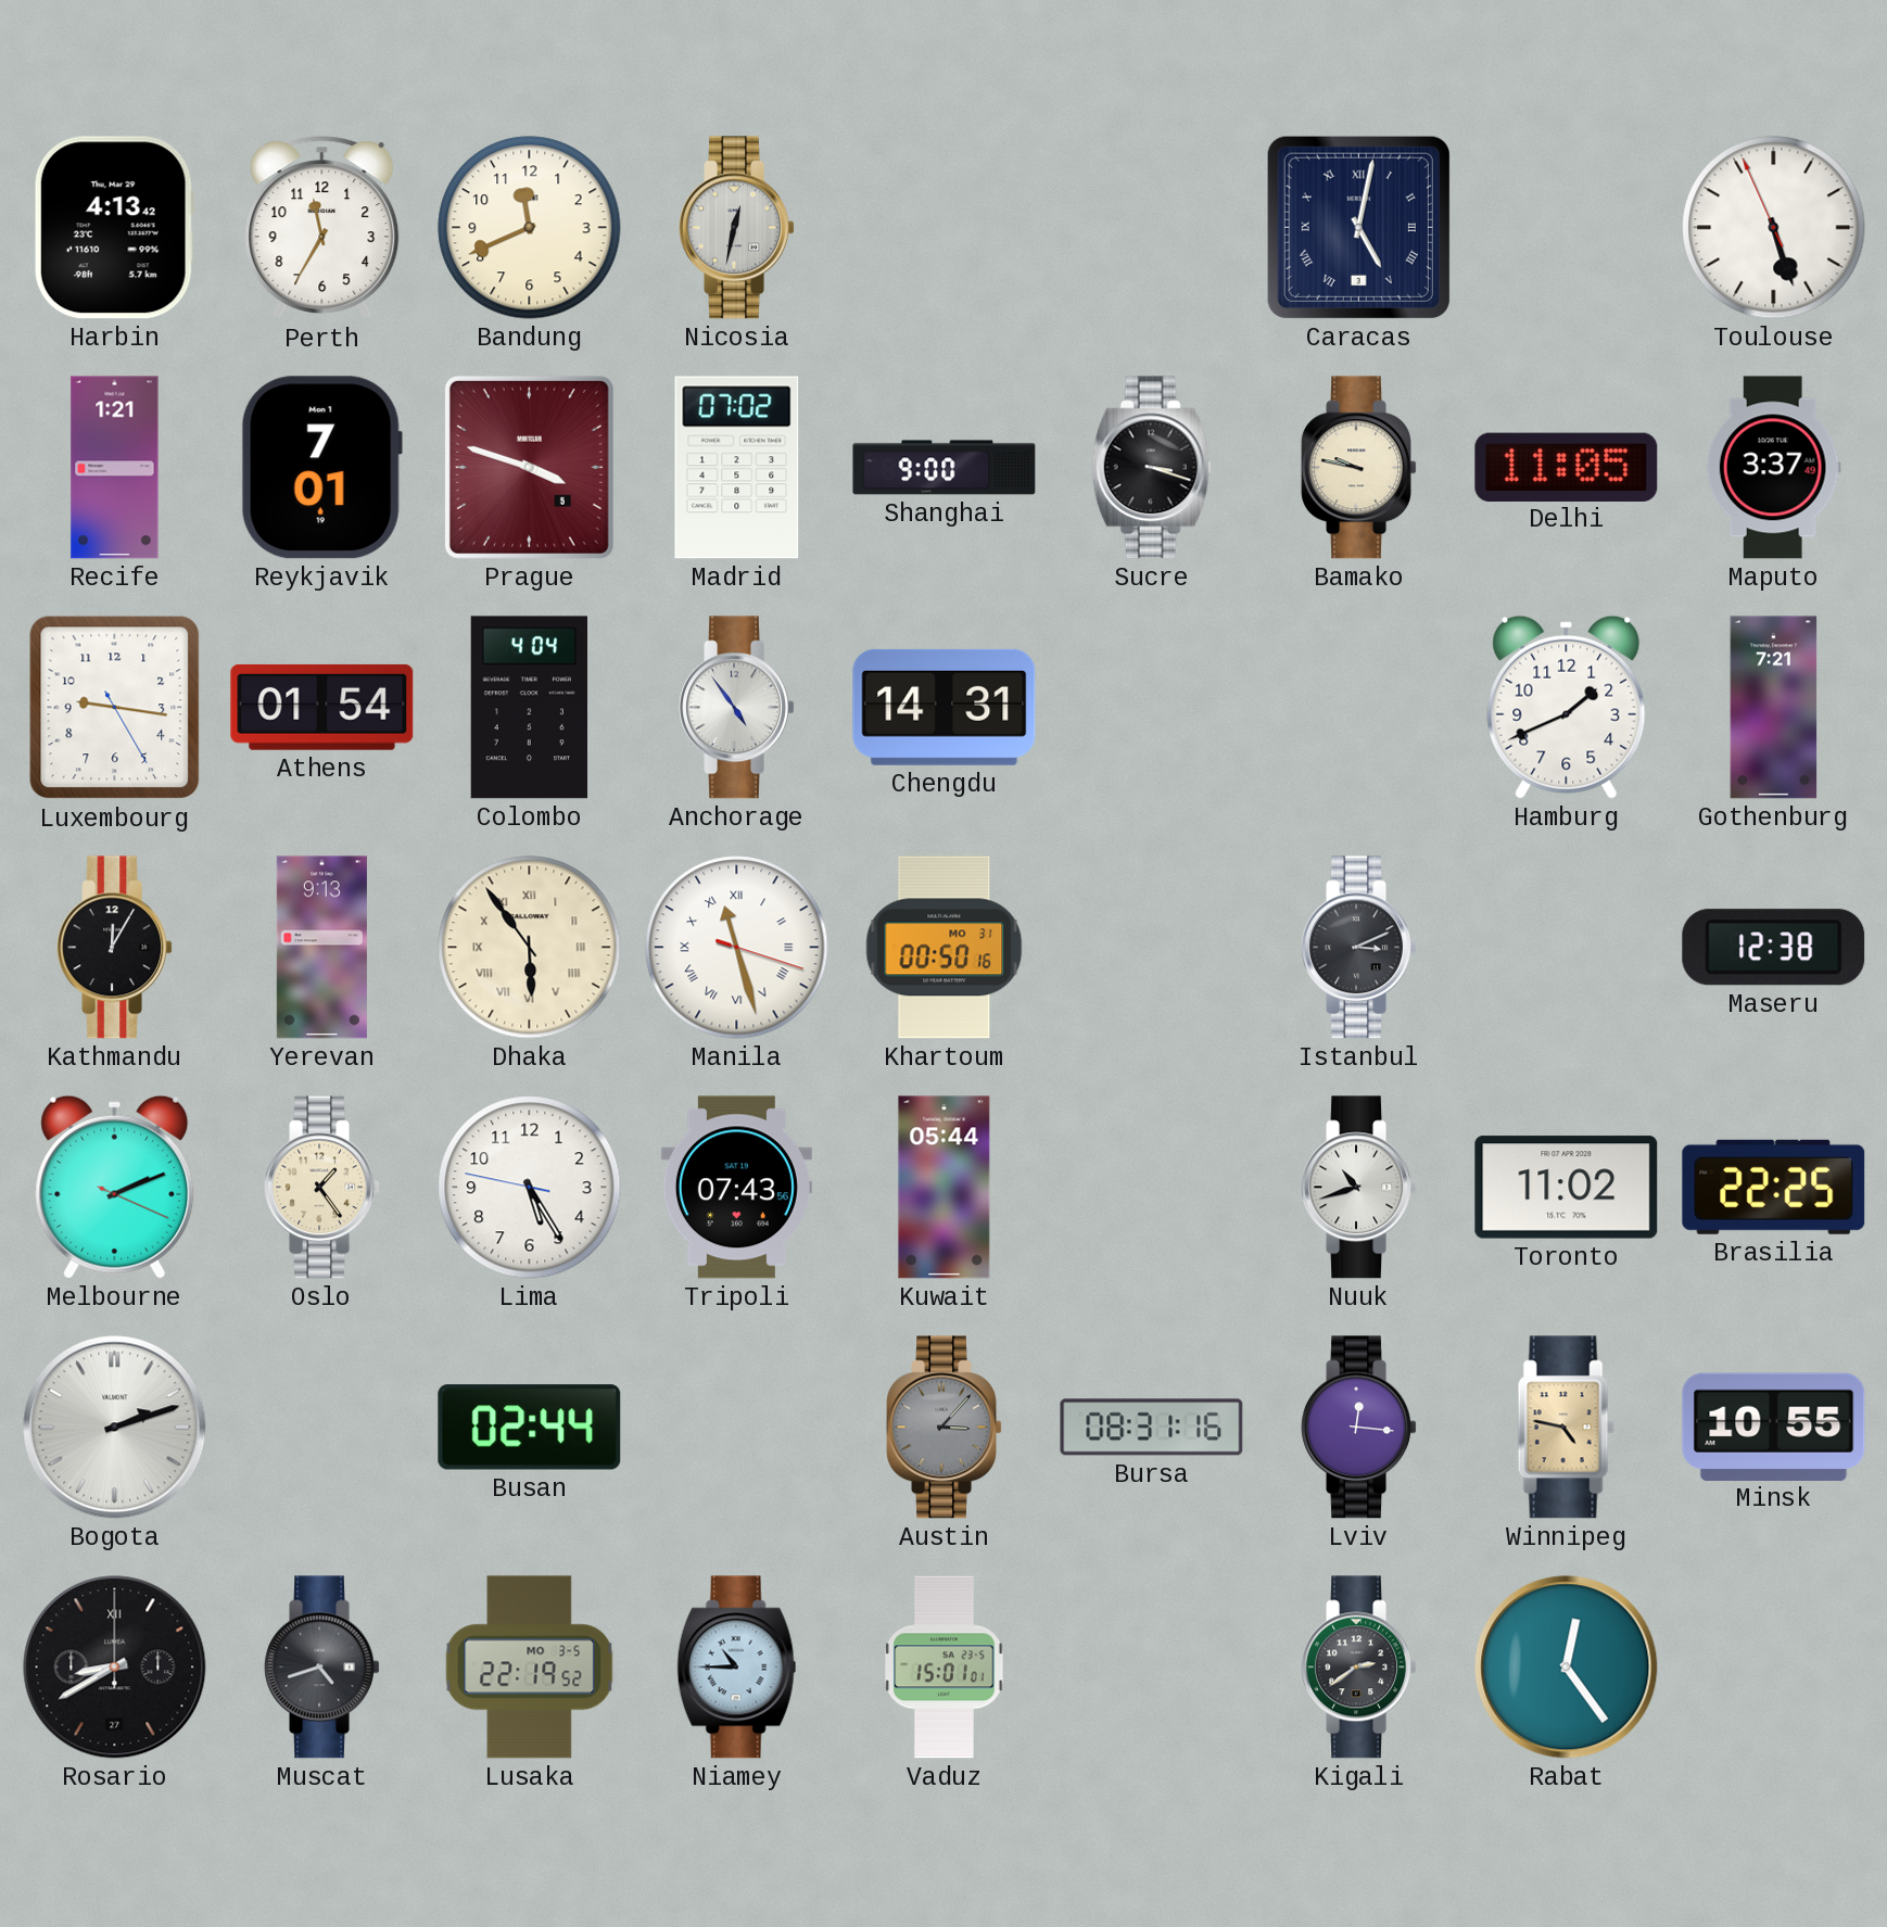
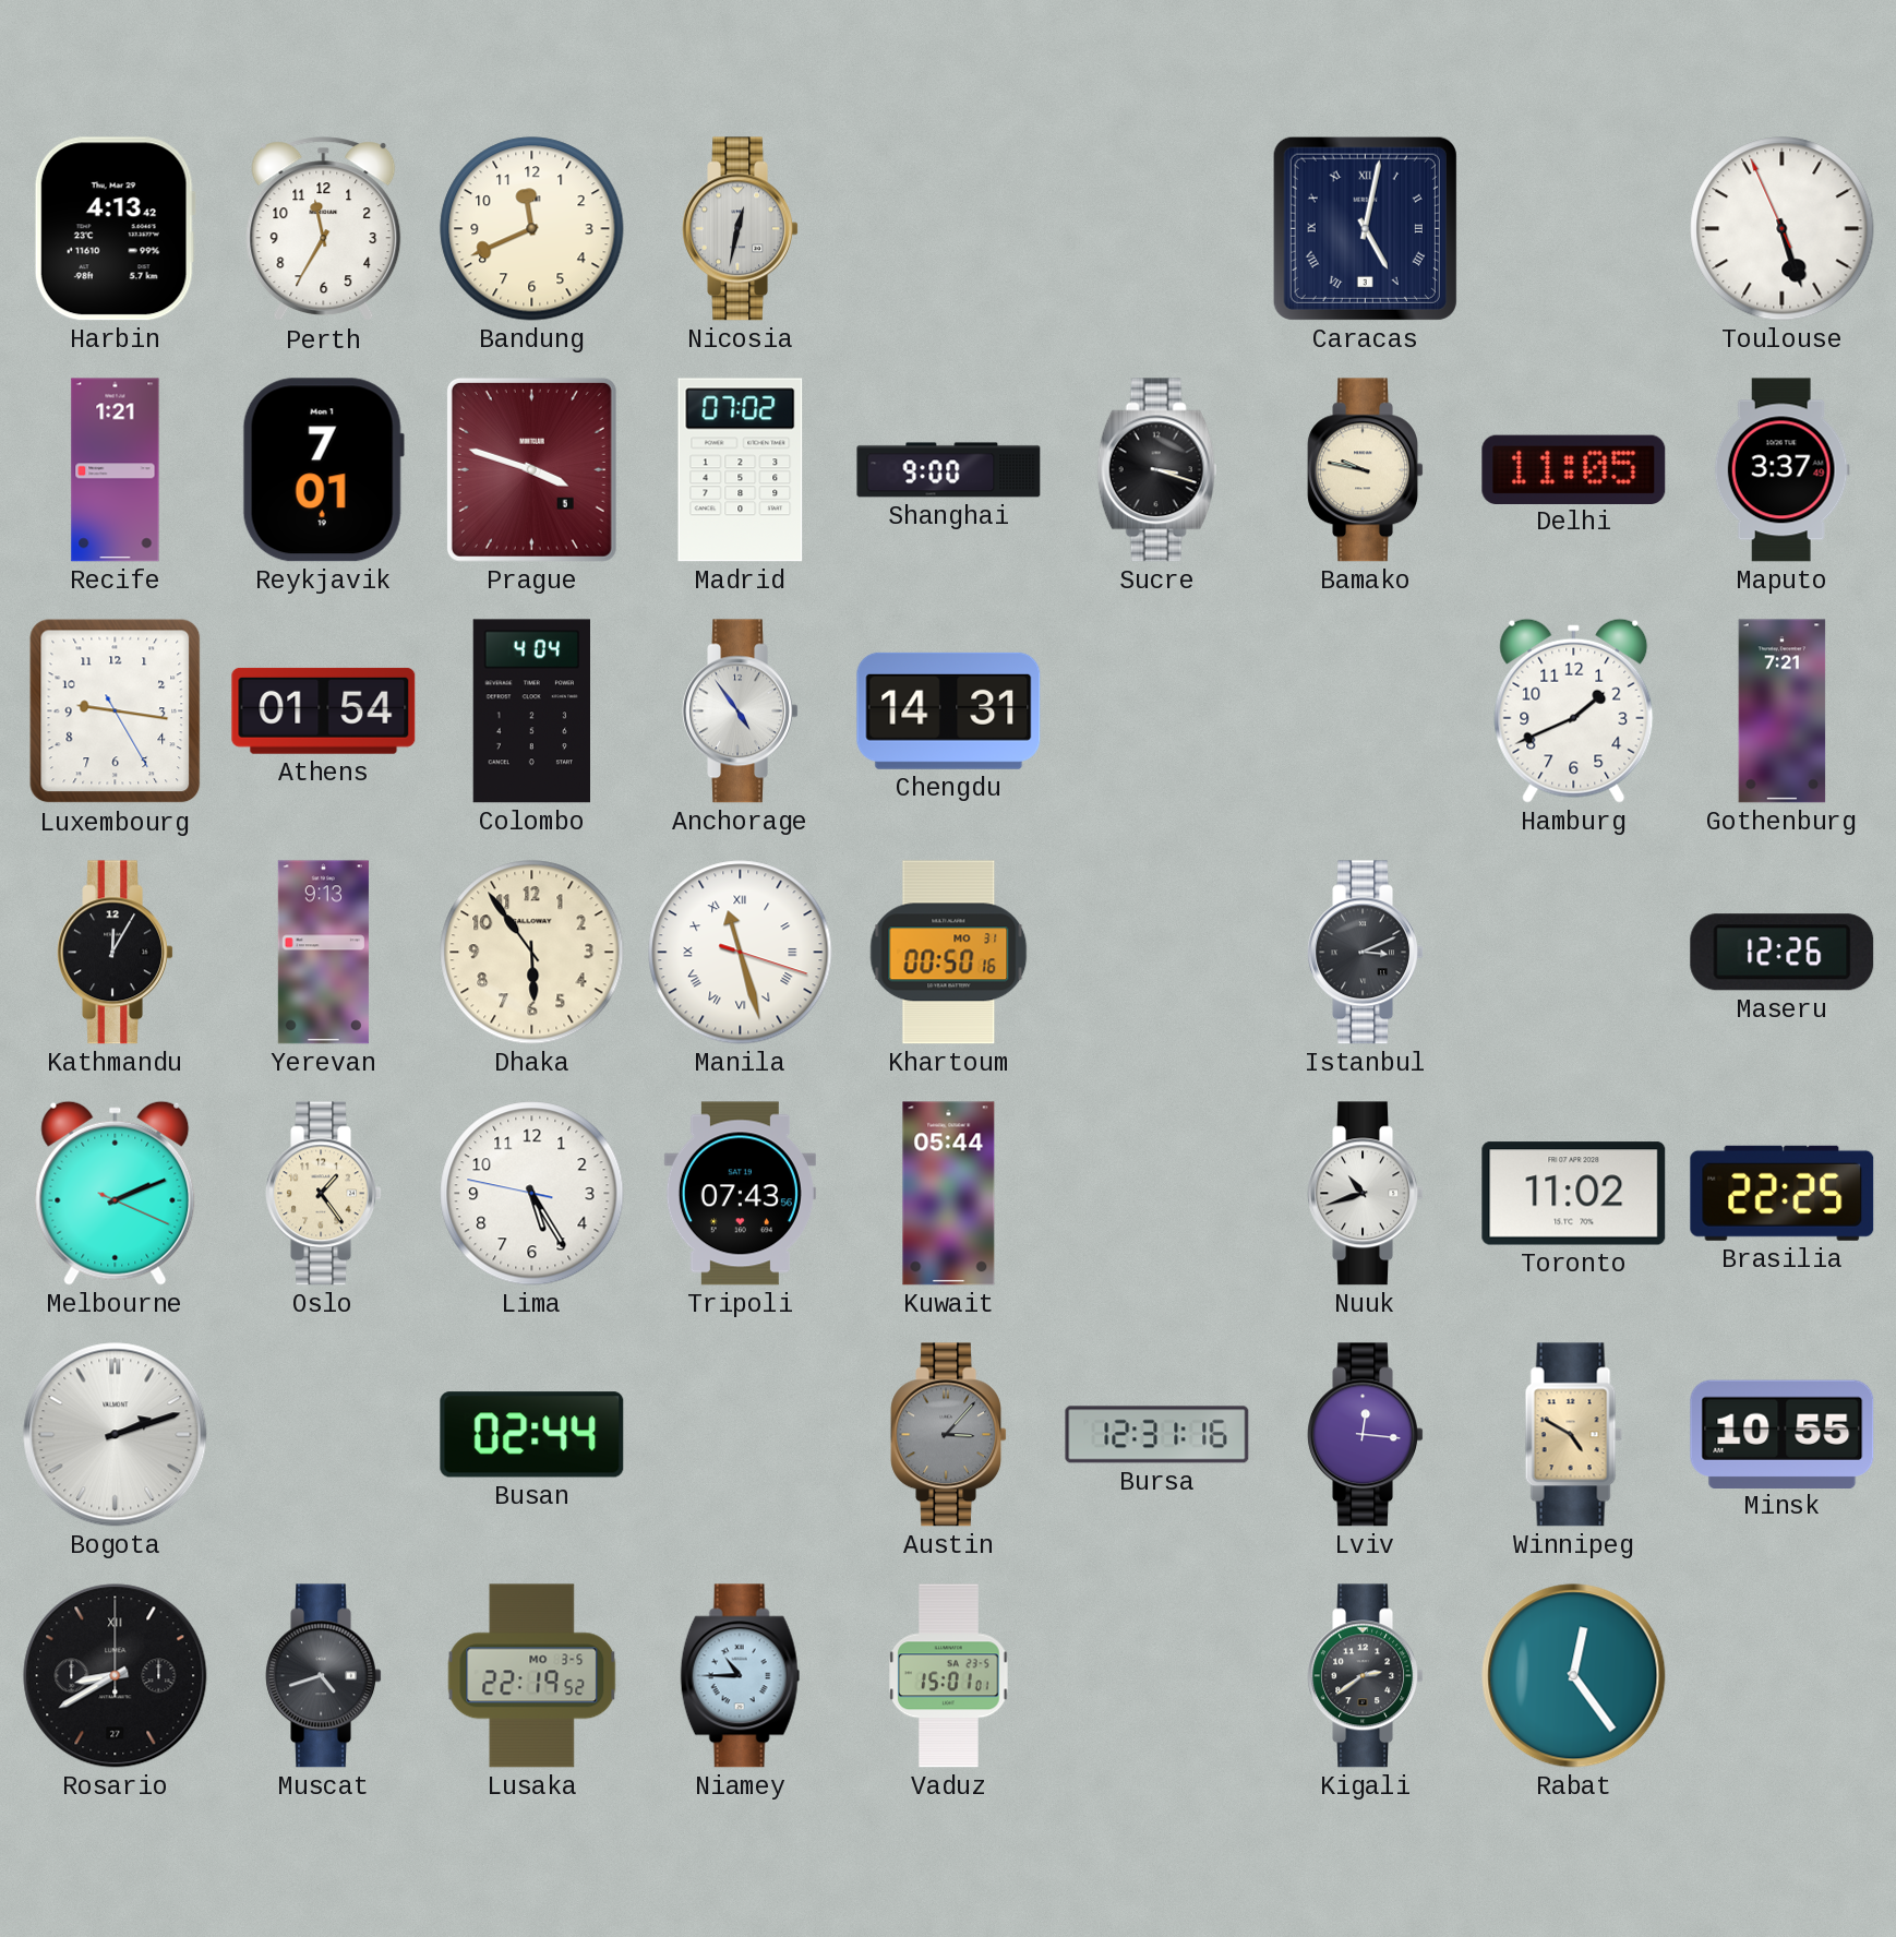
Dhaka numerals: Roman -> Arabic (532, 953)
Maseru: 12:38 -> 12:26 (1783, 953)
Bursa: 08:31 -> 12:31 (1157, 1435)
Winnipeg: 4:47 -> 4:50 (1573, 1435)
